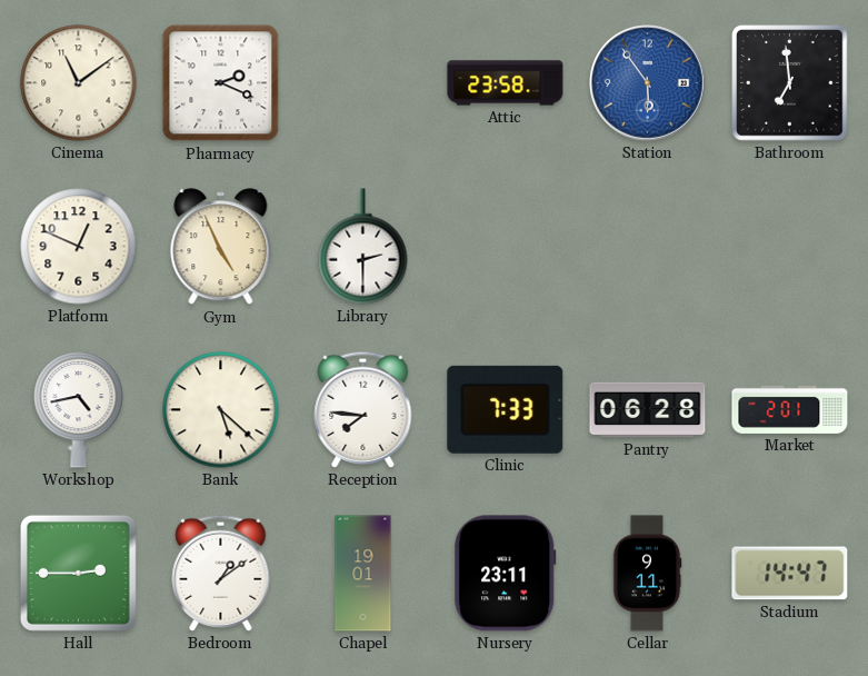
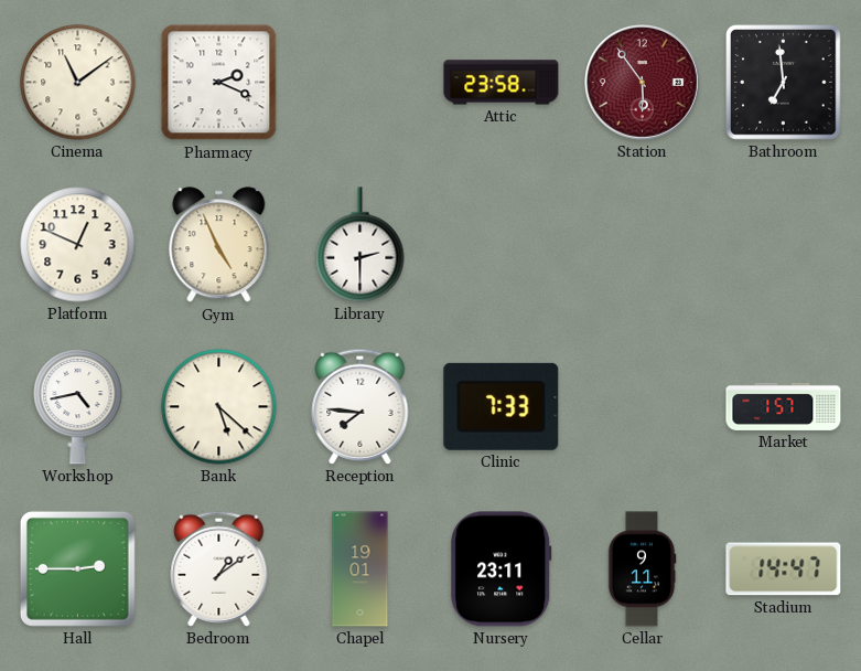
Station dial: blue -> burgundy (643, 83)
Pantry: 06:28 -> none (648, 410)
Market: 2:01 -> 1:57 (784, 406)
